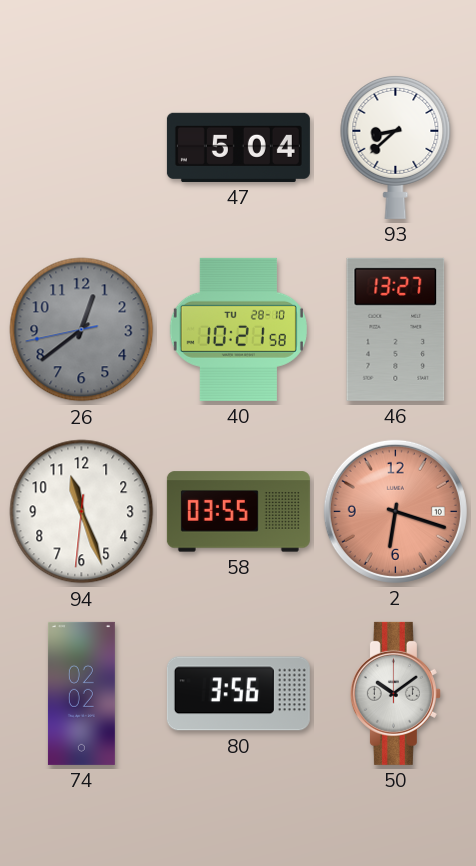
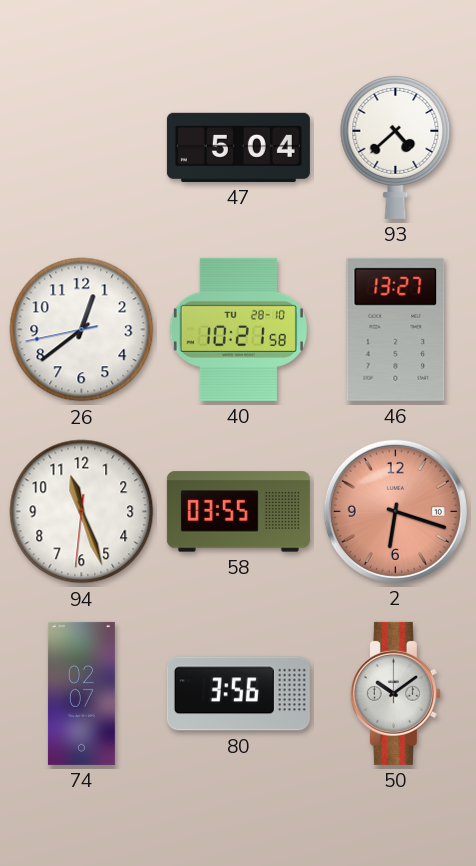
93: 8:38 -> 4:38 (396, 147)
26 dial: grey -> white (82, 330)
74: 02:02 -> 02:07 (81, 693)
